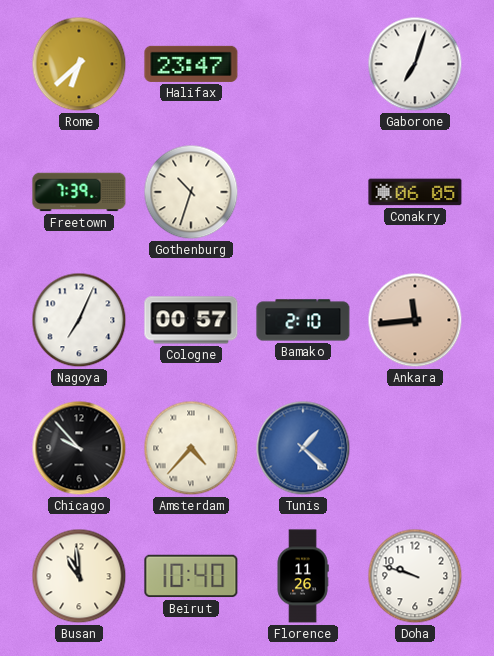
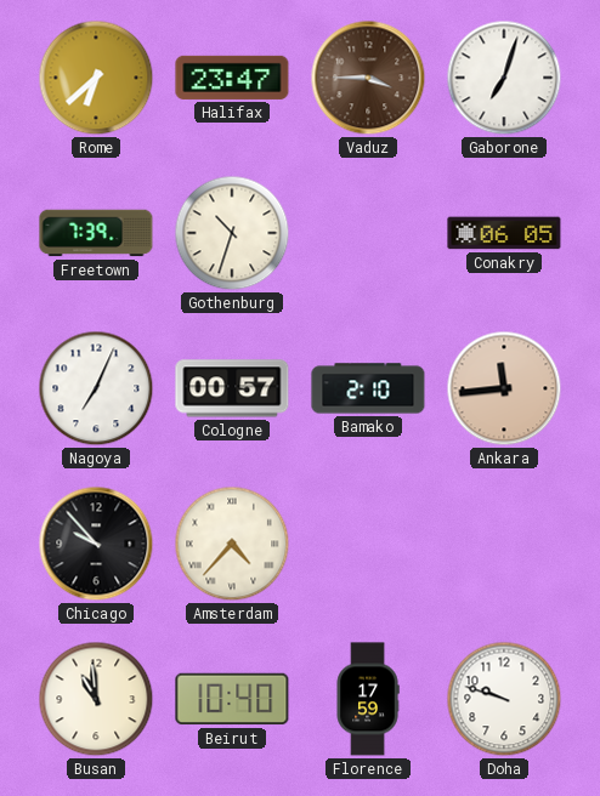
Vaduz: none -> 3:45 (368, 78)
Tunis: 1:22 -> none (303, 448)
Florence: 11:26 -> 17:59 (368, 699)
